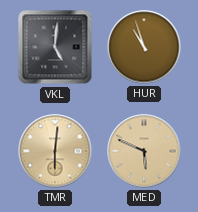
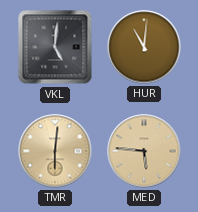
HUR: 10:57 -> 11:01 (144, 47)
MED: 5:49 -> 5:46 (144, 151)
